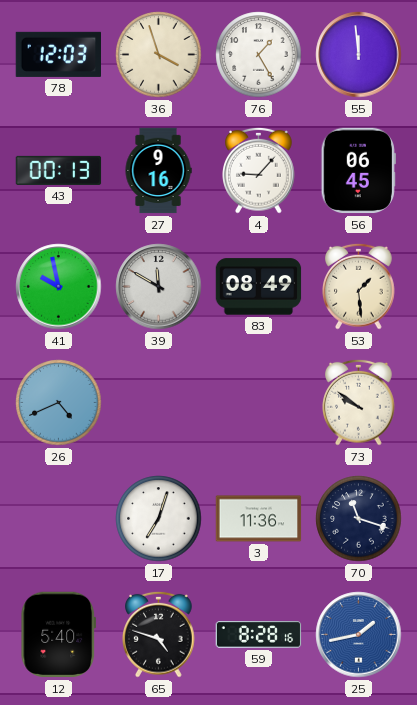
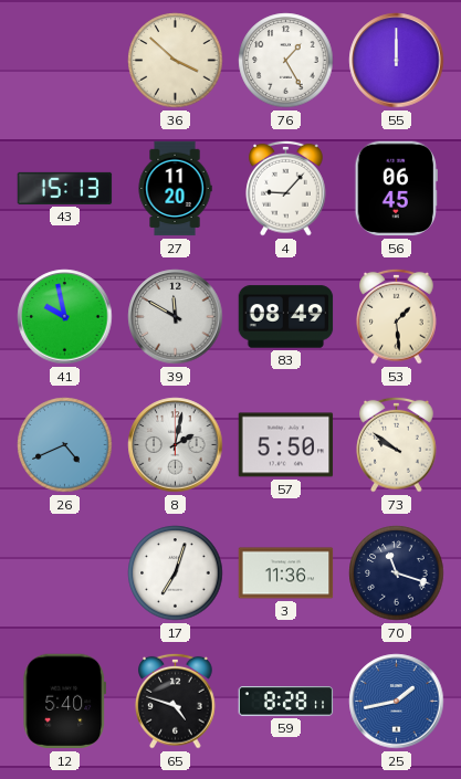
78: 12:03 -> none (59, 54)
36: 3:57 -> 3:52 (176, 61)
55: 11:59 -> 12:00 (397, 61)
43: 00:13 -> 15:13 (65, 188)
27: 9:16 -> 11:20 (175, 189)
8: none -> 2:02 (176, 445)
57: none -> 5:50 (286, 445)
59: 8:28:16 -> 8:28:11 (286, 702)
